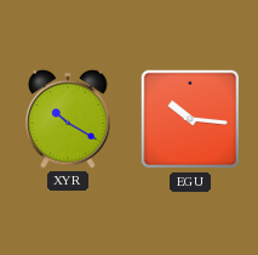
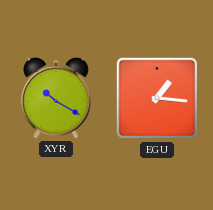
EGU: 10:16 -> 1:16 (156, 98)
